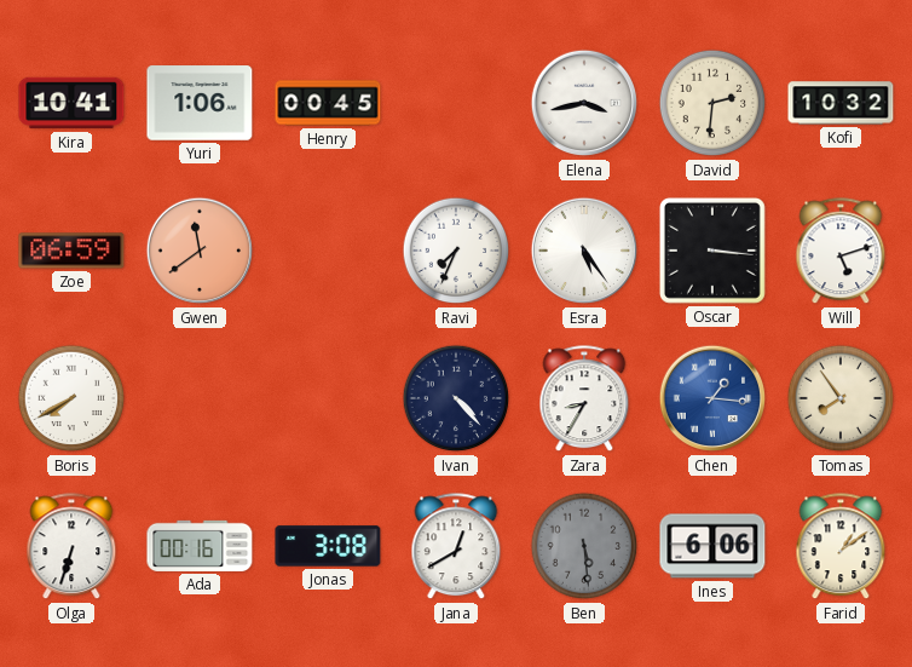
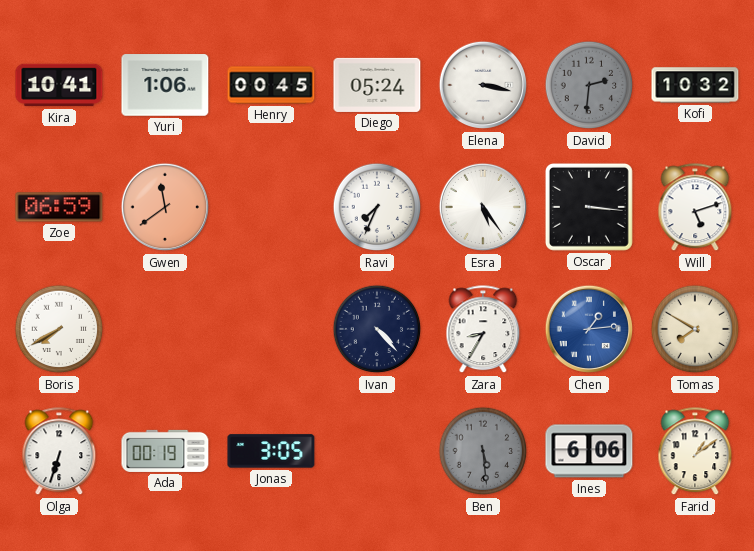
Diego: none -> 05:24 (377, 85)
Elena: 3:43 -> 3:17 (483, 85)
David dial: cream -> grey (589, 85)
Chen: 1:16 -> 1:14 (589, 329)
Tomas: 7:54 -> 7:50 (695, 329)
Ada: 00:16 -> 00:19 (165, 451)
Jonas: 3:08 -> 3:05 (271, 451)
Jana: 12:40 -> none (456, 547)
